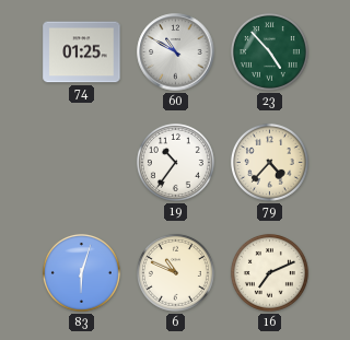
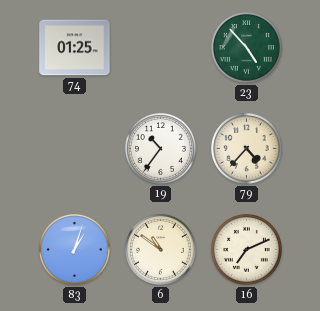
60: 10:50 -> none (176, 52)
83: 6:03 -> 1:03 (74, 249)
6: 10:49 -> 10:51 (160, 249)
